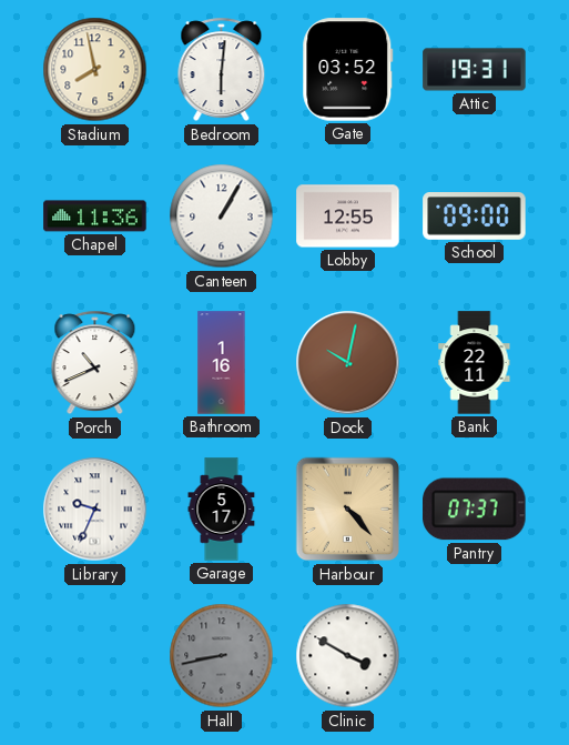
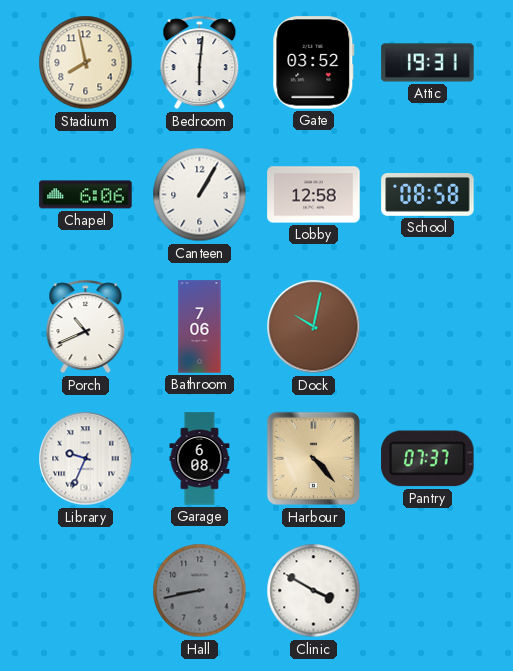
Chapel: 11:36 -> 6:06 (86, 195)
Lobby: 12:55 -> 12:58 (314, 195)
School: 09:00 -> 08:58 (428, 195)
Bathroom: 1:16 -> 7:06 (200, 327)
Bank: 22:11 -> none (475, 363)
Garage: 5:17 -> 6:08 (200, 459)
